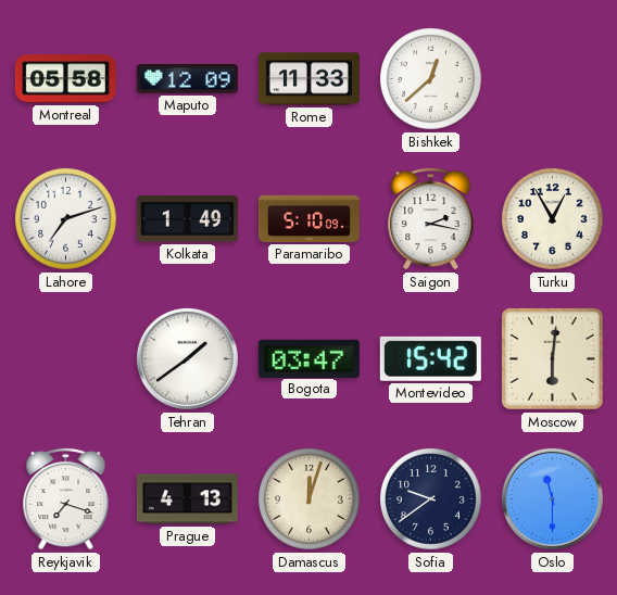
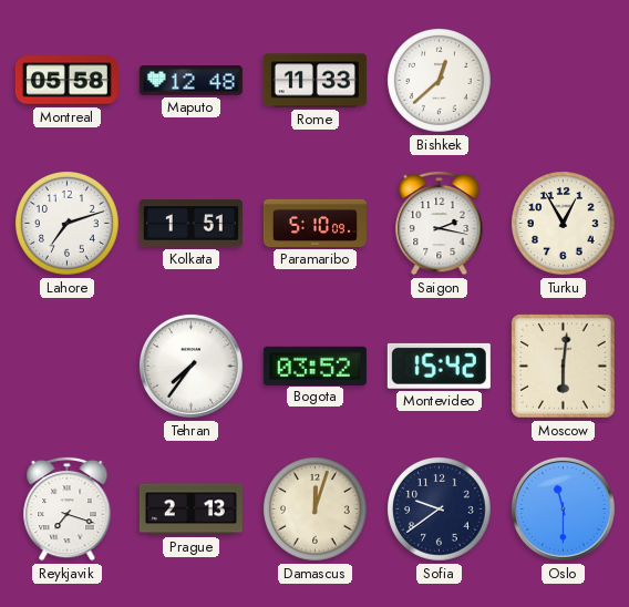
Maputo: 12:09 -> 12:48 (190, 81)
Kolkata: 1:49 -> 1:51 (190, 224)
Tehran: 1:39 -> 7:36 (190, 366)
Bogota: 03:47 -> 03:52 (314, 366)
Prague: 4:13 -> 2:13 (190, 510)
